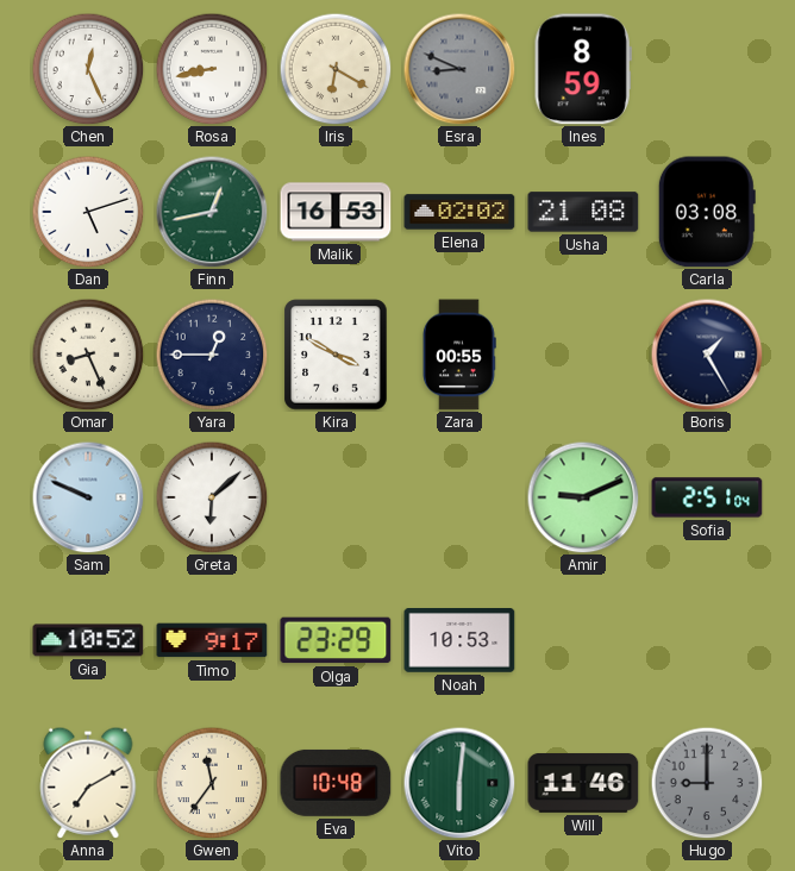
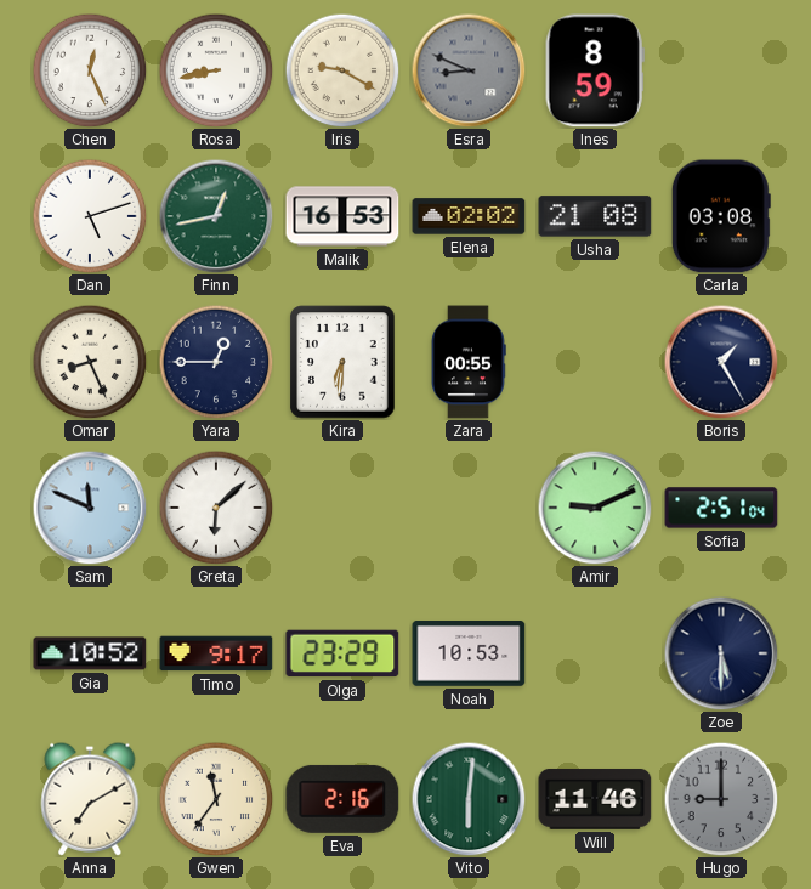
Iris: 6:20 -> 9:20 (342, 70)
Kira: 3:50 -> 6:31 (342, 362)
Sam: 9:49 -> 11:49 (90, 508)
Zoe: none -> 5:30 (721, 653)
Eva: 10:48 -> 2:16 (342, 799)
